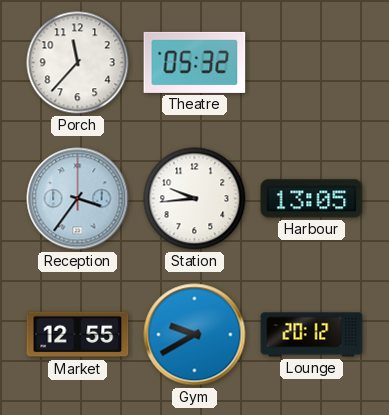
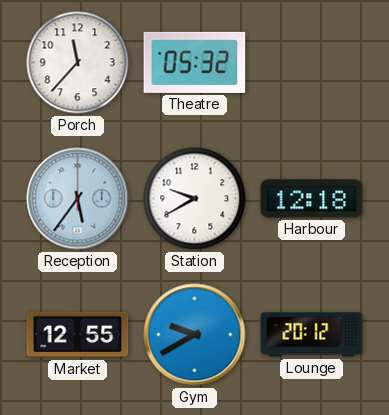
Reception: 3:36 -> 5:36 (78, 199)
Station: 9:44 -> 9:40 (195, 199)
Harbour: 13:05 -> 12:18 (312, 199)
